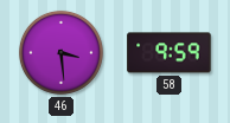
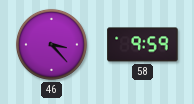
46: 3:29 -> 3:23 (51, 44)
